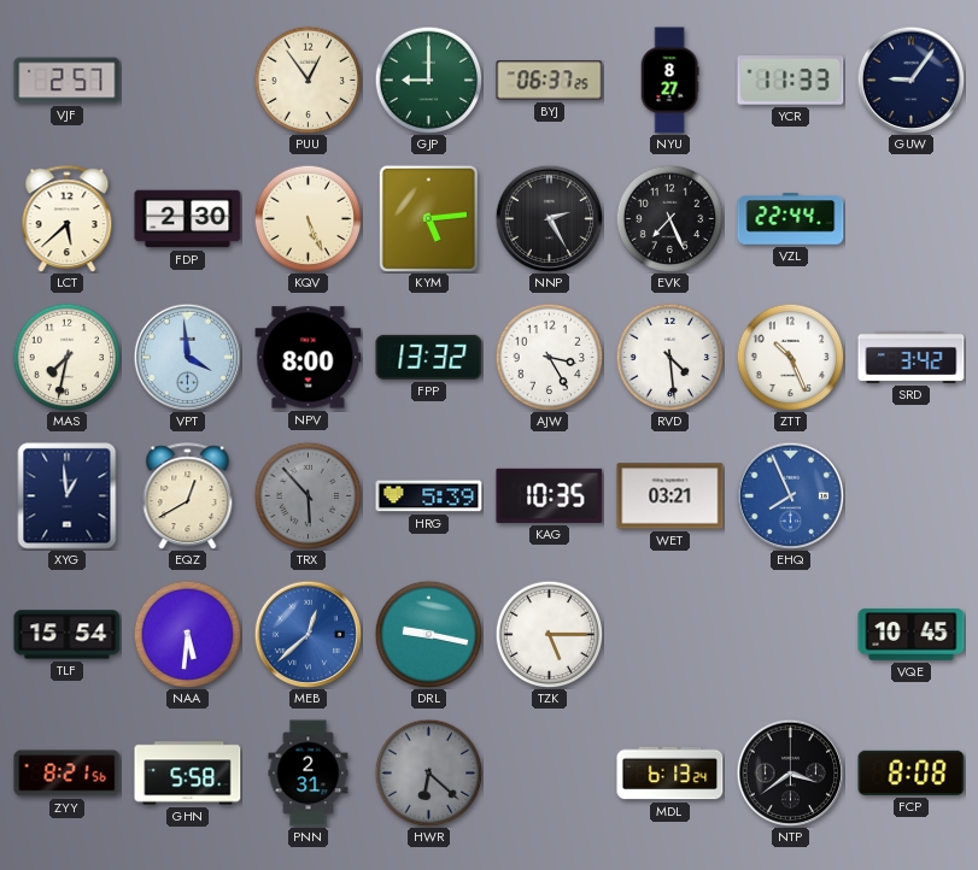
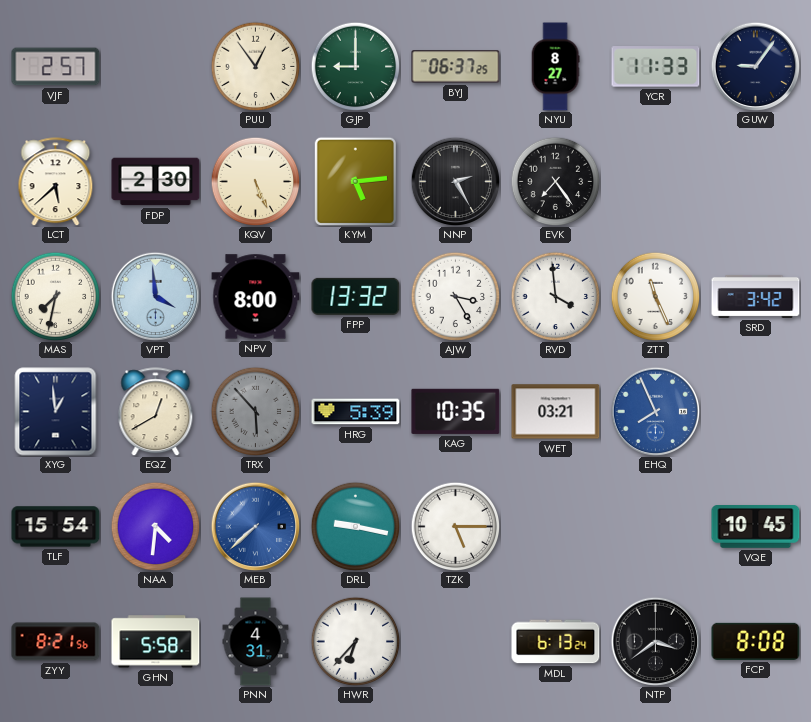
EVK: 7:26 -> 7:24 (555, 181)
VZL: 22:44 -> none (791, 219)
RVD: 4:29 -> 3:59 (555, 296)
ZTT: 10:26 -> 11:26 (655, 296)
NAA: 5:31 -> 4:31 (155, 526)
MEB: 12:38 -> 7:38 (255, 526)
PNN: 2:31 -> 4:31 (256, 642)
HWR: 6:22 -> 6:37 (355, 641)
HWR dial: grey -> white (355, 641)
